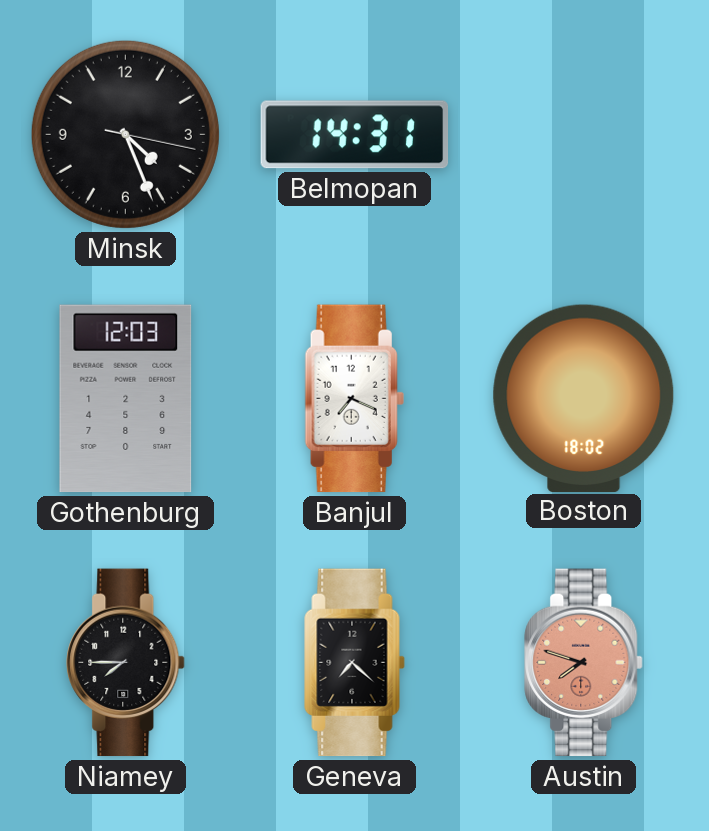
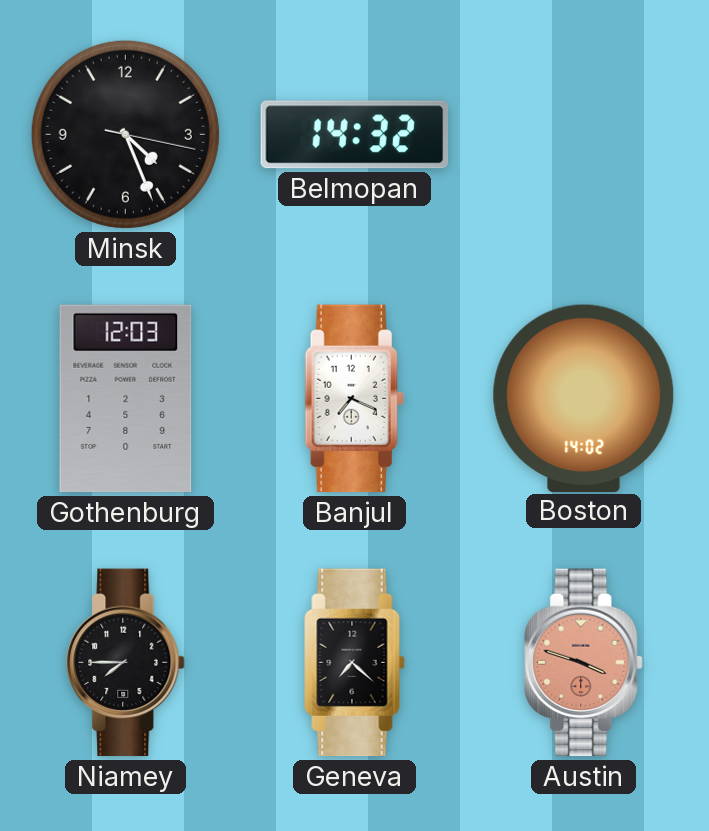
Belmopan: 14:31 -> 14:32 (355, 135)
Boston: 18:02 -> 14:02 (584, 398)
Austin: 7:48 -> 3:48 (584, 663)
